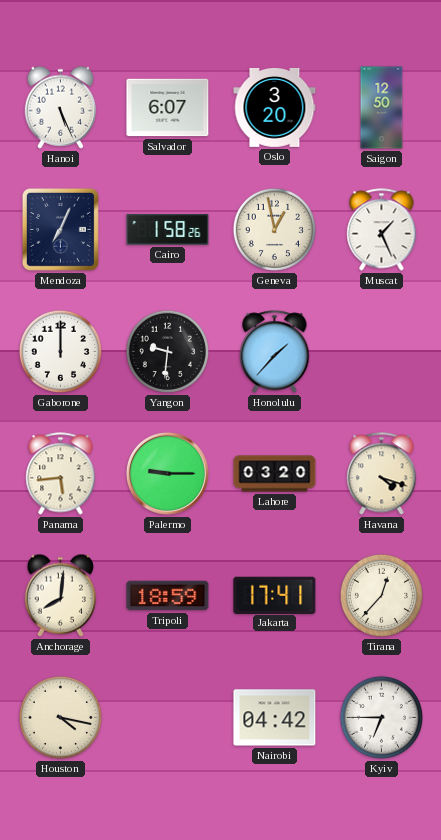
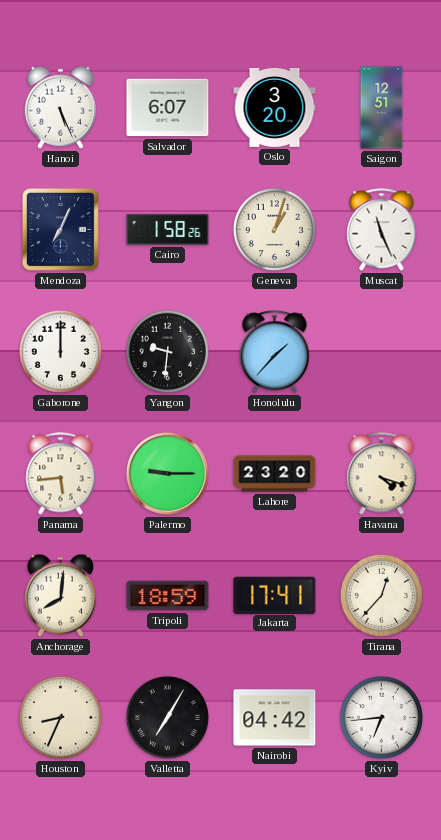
Saigon: 12:50 -> 12:51 (382, 108)
Geneva: 12:58 -> 1:03 (274, 229)
Muscat: 1:26 -> 11:26 (382, 230)
Lahore: 03:20 -> 23:20 (275, 474)
Houston: 4:17 -> 8:34 (60, 717)
Valletta: none -> 7:05 (167, 717)
Kyiv: 6:45 -> 6:44 (381, 717)
